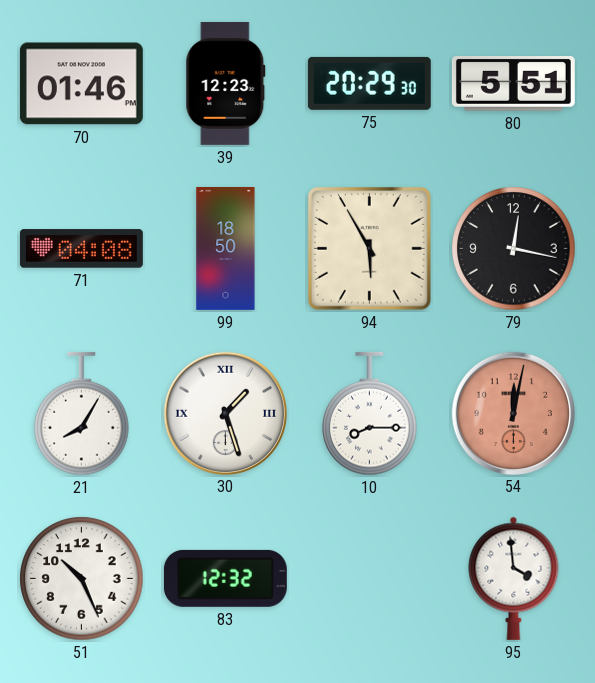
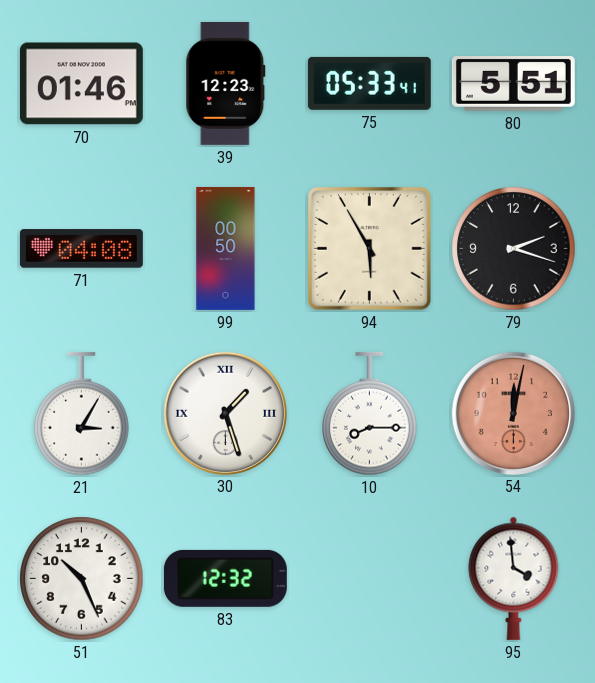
75: 20:29 -> 05:33 (369, 83)
99: 18:50 -> 00:50 (226, 248)
79: 12:17 -> 2:18 (514, 249)
21: 8:05 -> 3:05 (82, 414)
